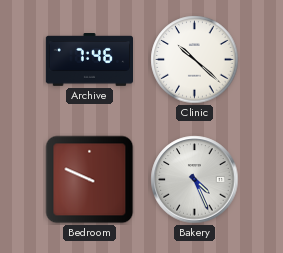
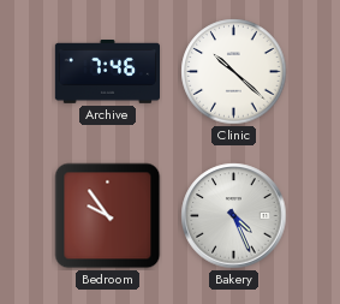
Bedroom: 9:49 -> 9:54 (108, 216)
